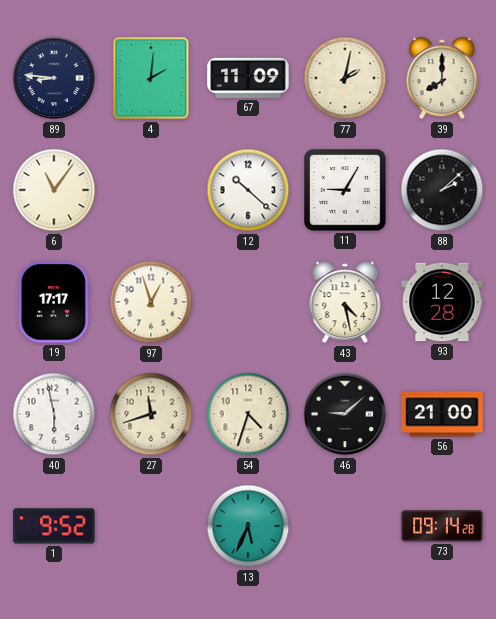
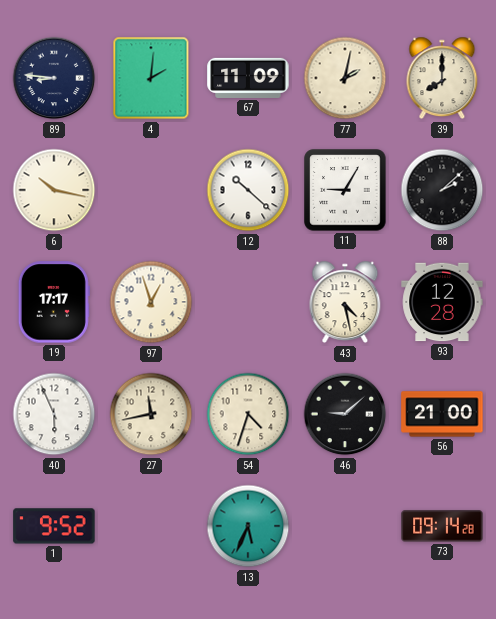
6: 11:06 -> 10:17 (54, 190)
40: 5:58 -> 5:56 (54, 414)
27: 11:42 -> 11:43 (151, 414)
